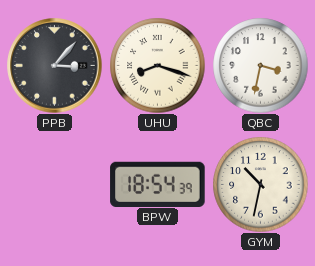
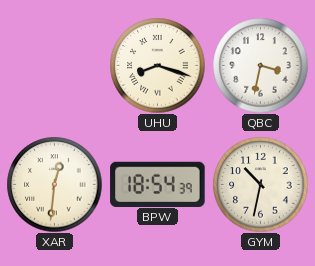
PPB: 3:07 -> none (55, 66)
XAR: none -> 12:31 (54, 184)
